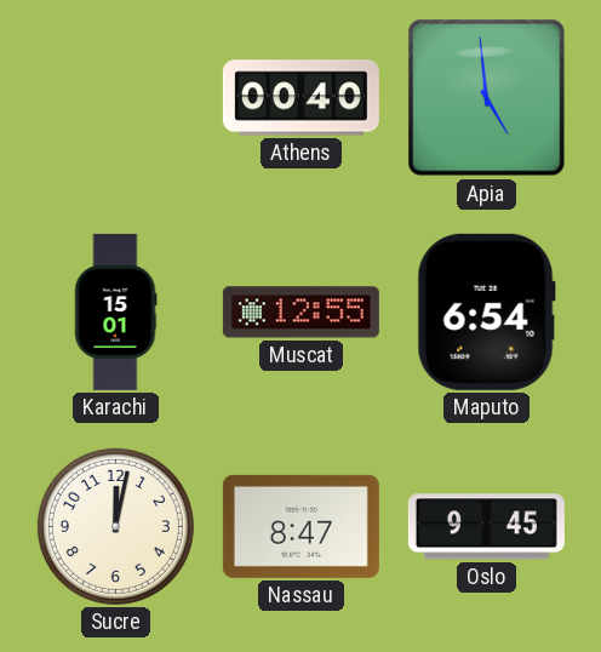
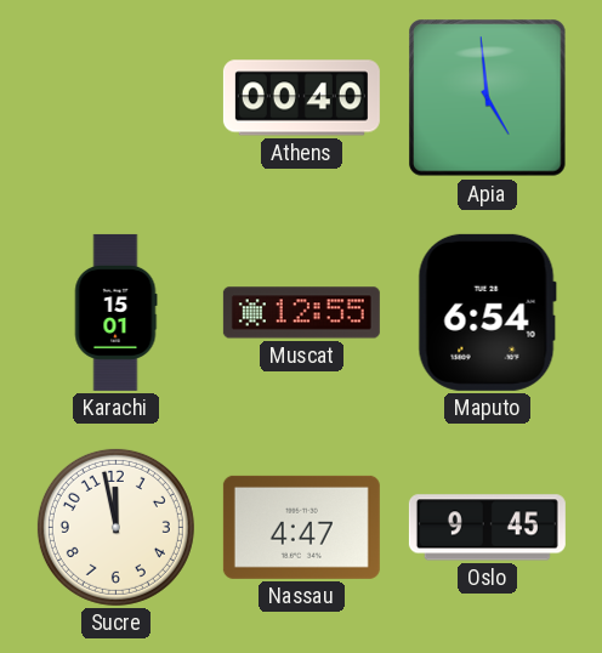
Sucre: 12:02 -> 11:58 (115, 527)
Nassau: 8:47 -> 4:47 (301, 527)
